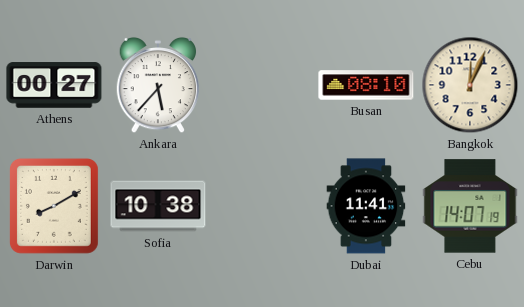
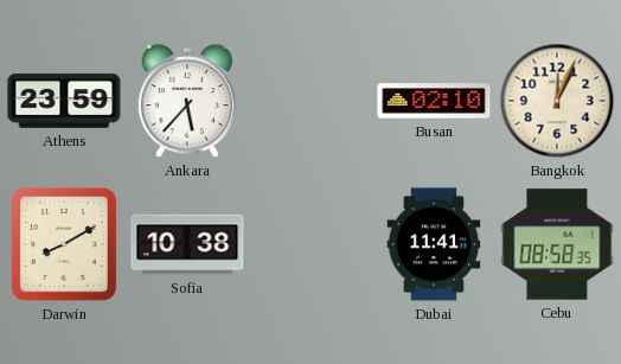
Athens: 00:27 -> 23:59 (64, 101)
Busan: 08:10 -> 02:10 (434, 101)
Cebu: 14:07 -> 08:58 (557, 244)
